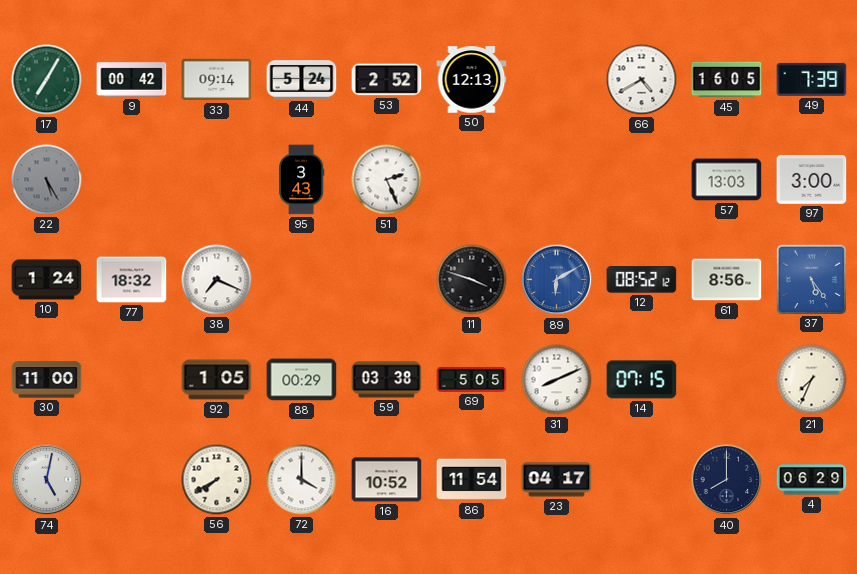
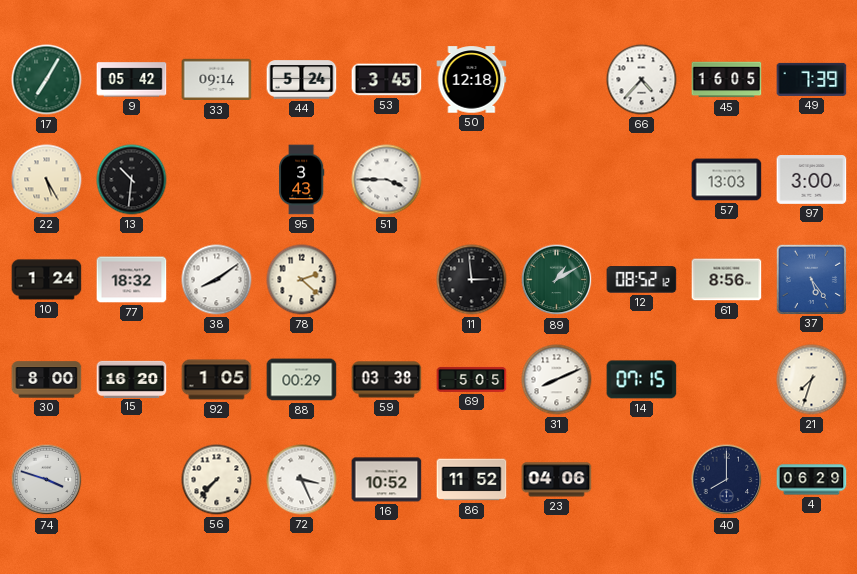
9: 00:42 -> 05:42 (132, 80)
53: 2:52 -> 3:45 (387, 80)
50: 12:13 -> 12:18 (472, 80)
66: 4:40 -> 4:37 (642, 80)
22 dial: grey -> cream (47, 180)
13: none -> 10:31 (132, 180)
51: 2:26 -> 3:45 (387, 180)
38: 7:19 -> 8:09 (217, 280)
78: none -> 2:22 (302, 280)
11: 3:48 -> 2:59 (472, 280)
89: 6:10 -> 1:10 (557, 280)
89 dial: blue -> green (557, 280)
30: 11:00 -> 8:00 (47, 380)
15: none -> 16:20 (132, 379)
21: 7:34 -> 7:33 (812, 380)
74: 5:02 -> 3:48 (47, 480)
56: 7:40 -> 7:37 (217, 480)
72: 4:00 -> 3:26 (302, 480)
86: 11:54 -> 11:52 (472, 480)
23: 04:17 -> 04:06 (557, 480)
